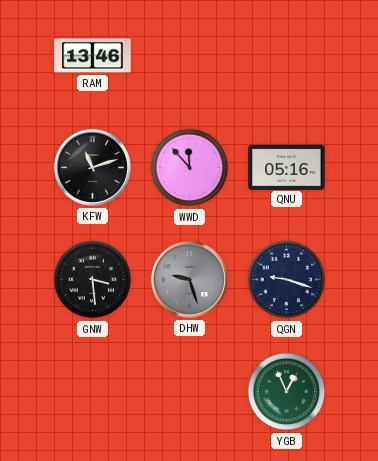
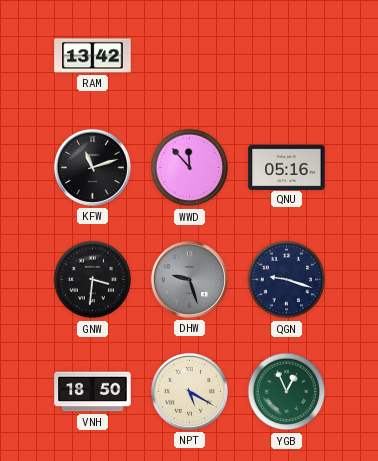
RAM: 13:46 -> 13:42 (93, 56)
GNW: 3:29 -> 3:31 (93, 280)
VNH: none -> 18:50 (93, 392)
NPT: none -> 5:20 (189, 391)
